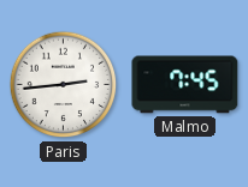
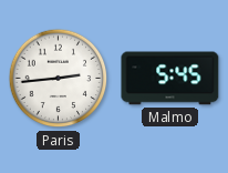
Malmo: 7:45 -> 5:45 (170, 79)
